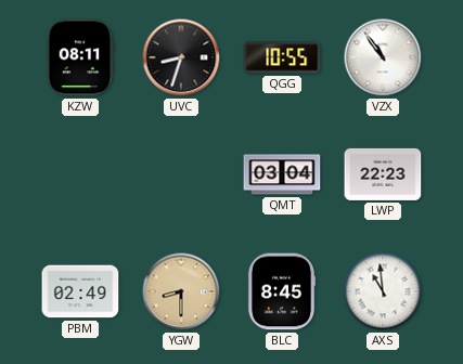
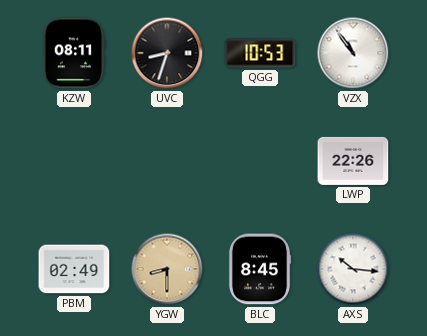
QGG: 10:55 -> 10:53 (260, 53)
QMT: 03:04 -> none (282, 174)
LWP: 22:23 -> 22:26 (353, 161)
AXS: 10:59 -> 10:16 (353, 269)
